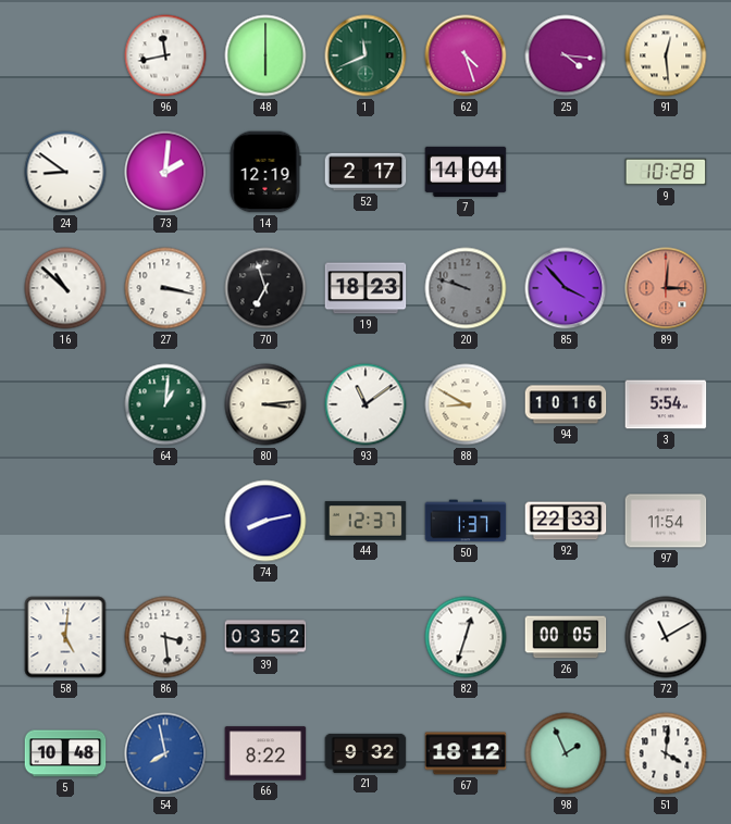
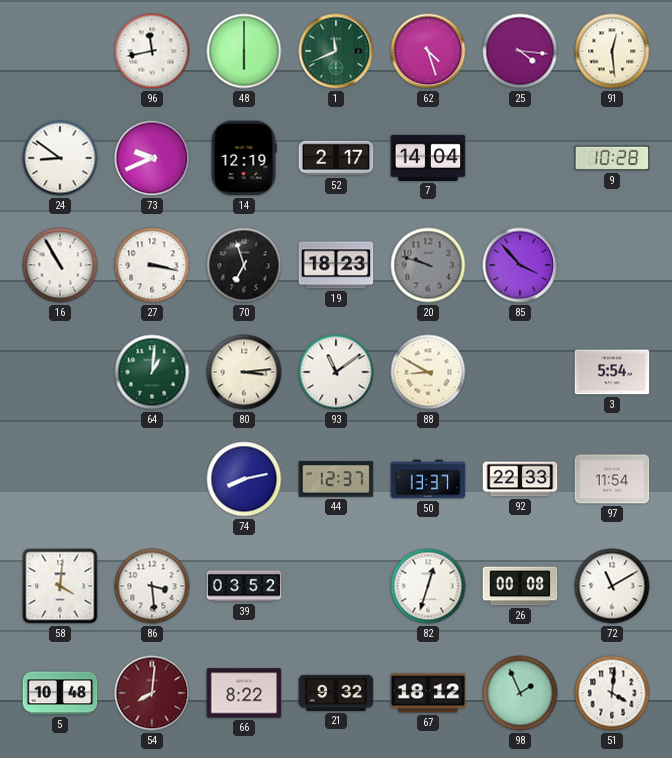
73: 2:01 -> 9:41 (152, 158)
16: 10:52 -> 10:55 (60, 265)
89: 3:01 -> none (666, 288)
94: 10:16 -> none (566, 404)
50: 1:37 -> 13:37 (428, 479)
58: 5:01 -> 4:01 (60, 586)
26: 00:05 -> 00:08 (520, 586)
54: 7:58 -> 8:01 (152, 693)
54 dial: blue -> burgundy (152, 693)
